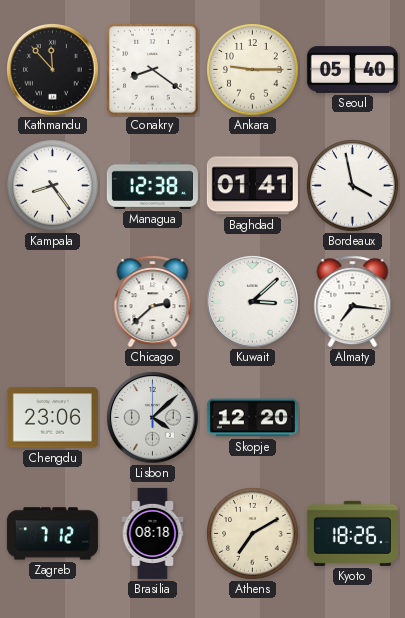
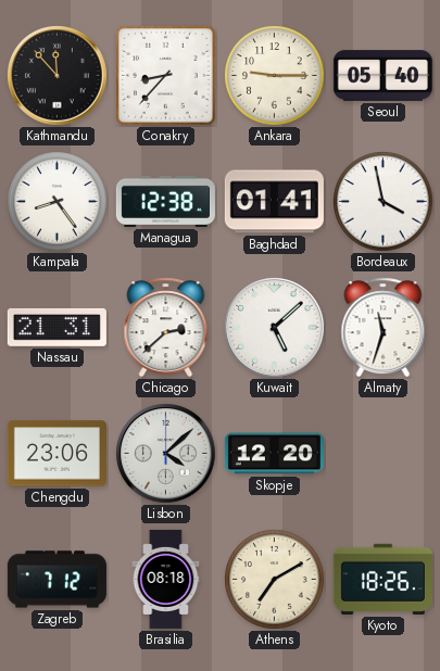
Conakry: 8:21 -> 8:37 (166, 76)
Nassau: none -> 21:31 (56, 327)
Kuwait: 3:08 -> 5:08 (275, 328)
Almaty: 7:16 -> 11:33 (384, 328)
